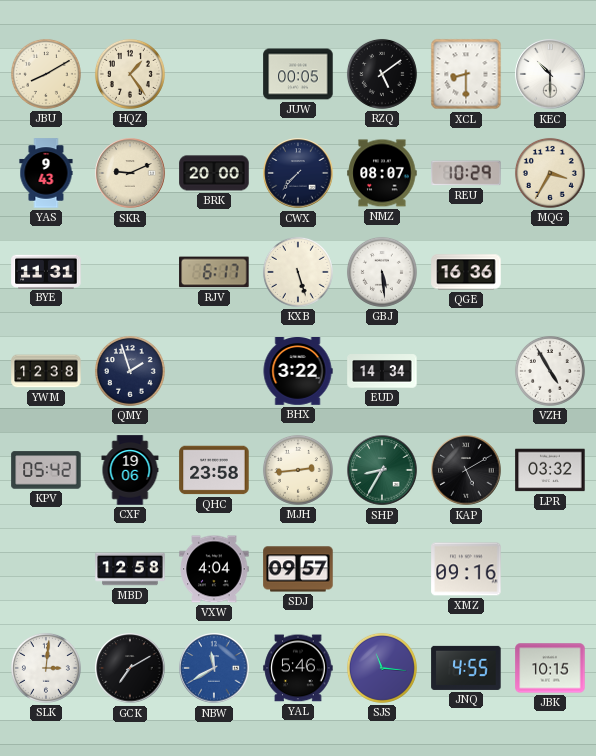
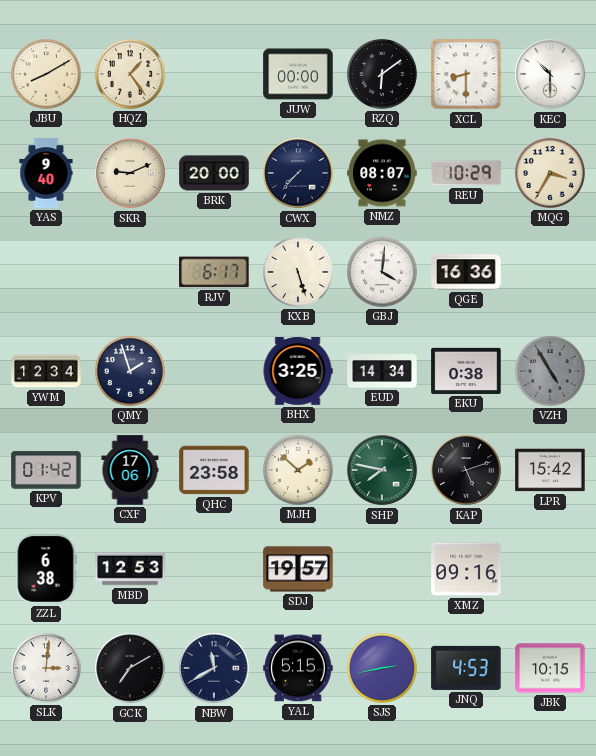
JUW: 00:05 -> 00:00 (298, 74)
RZQ: 5:09 -> 6:09 (382, 74)
YAS: 9:43 -> 9:40 (46, 173)
BYE: 11:31 -> none (46, 271)
GBJ: 5:29 -> 4:01 (382, 272)
YWM: 12:38 -> 12:34 (46, 371)
BHX: 3:22 -> 3:25 (298, 372)
EKU: none -> 0:38 (466, 371)
VZH dial: white -> grey (550, 371)
KPV: 05:42 -> 01:42 (46, 470)
CXF: 19:06 -> 17:06 (130, 470)
MJH: 2:44 -> 1:52 (298, 470)
SHP: 8:35 -> 7:47 (382, 470)
KAP: 5:10 -> 5:12 (466, 470)
LPR: 03:32 -> 15:42 (550, 470)
ZZL: none -> 6:38 (46, 569)
MBD: 12:58 -> 12:53 (130, 569)
VXW: 4:04 -> none (214, 569)
SDJ: 09:57 -> 19:57 (298, 569)
NBW dial: blue -> navy (214, 668)
YAL: 5:46 -> 5:15 (298, 668)
SJS: 11:16 -> 2:43 (382, 668)
JNQ: 4:55 -> 4:53 (466, 668)
